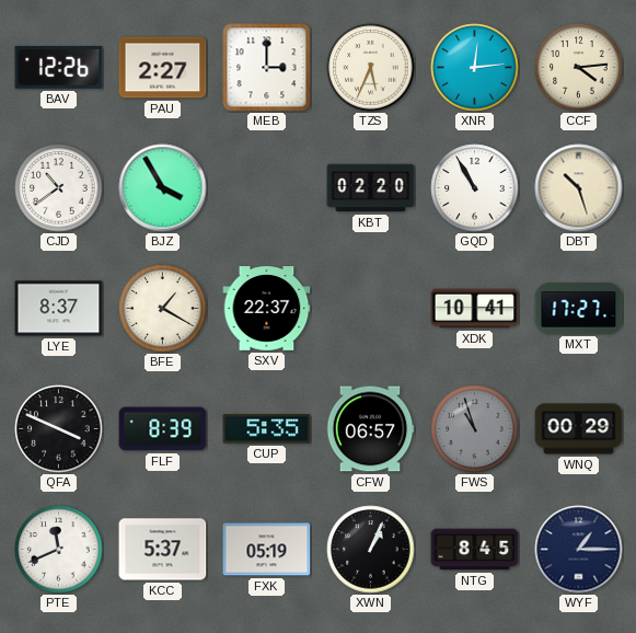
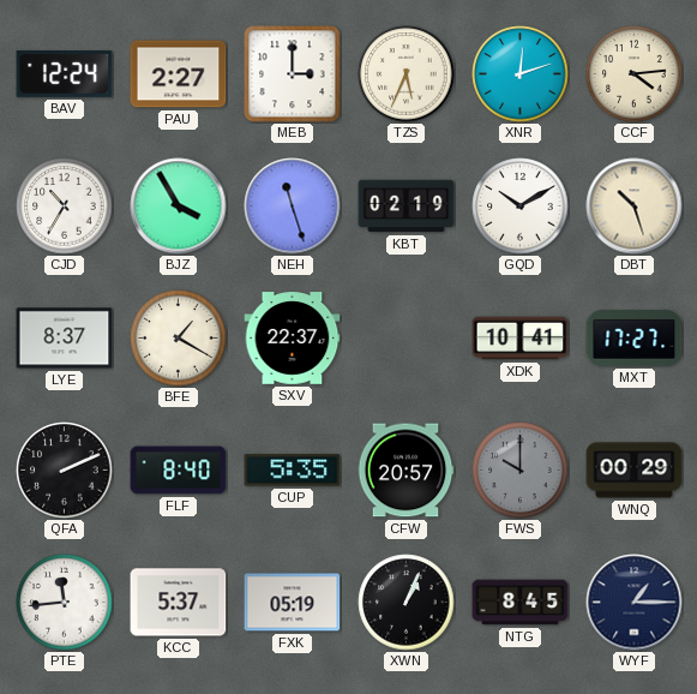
BAV: 12:26 -> 12:24 (65, 74)
XNR: 12:14 -> 12:12 (521, 74)
CJD: 10:39 -> 10:35 (65, 207)
NEH: none -> 11:27 (293, 207)
KBT: 02:20 -> 02:19 (407, 207)
GQD: 10:55 -> 10:10 (521, 207)
QFA: 3:49 -> 2:11 (65, 471)
FLF: 8:39 -> 8:40 (179, 471)
CFW: 06:57 -> 20:57 (405, 471)
FWS: 10:57 -> 10:00 (521, 471)
PTE: 11:41 -> 11:44 (65, 603)
